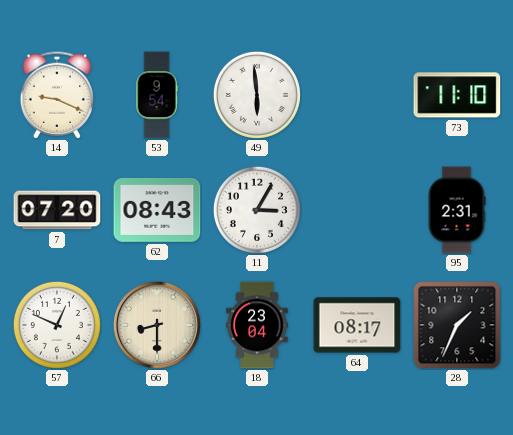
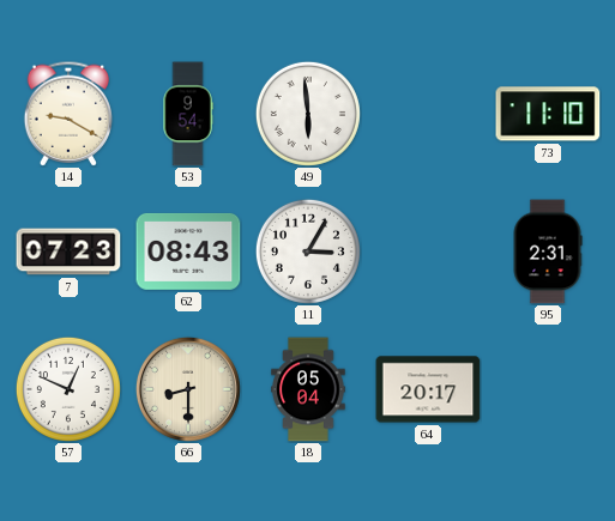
14: 9:19 -> 9:20 (68, 114)
7: 07:20 -> 07:23 (68, 252)
18: 23:04 -> 05:04 (308, 389)
64: 08:17 -> 20:17 (428, 389)
28: 1:34 -> none (457, 325)
